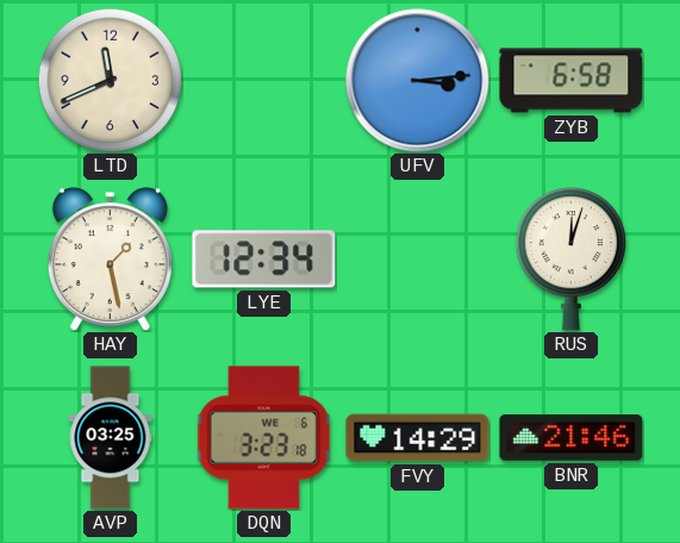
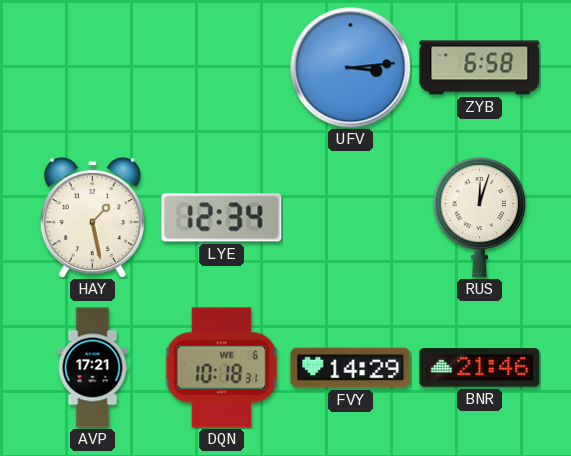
LTD: 11:41 -> none (110, 80)
AVP: 03:25 -> 17:21 (93, 368)
DQN: 3:23 -> 10:18 (222, 368)
